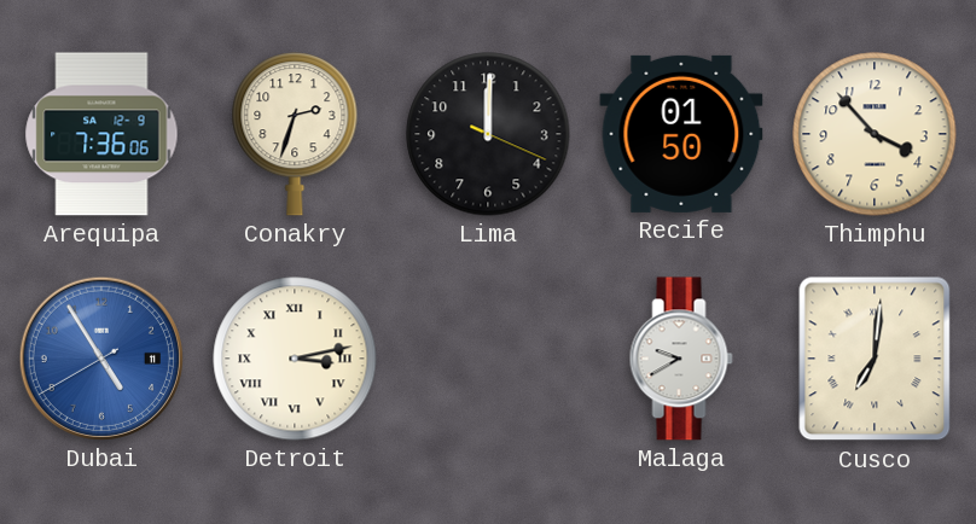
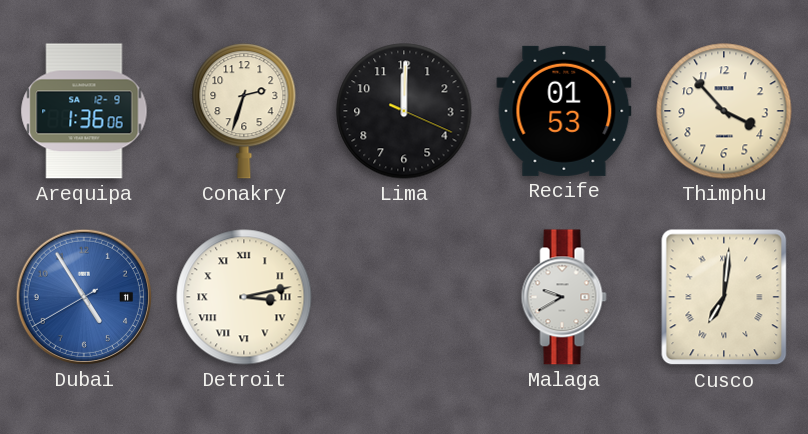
Arequipa: 7:36 -> 1:36 (84, 111)
Recife: 01:50 -> 01:53 (564, 111)
